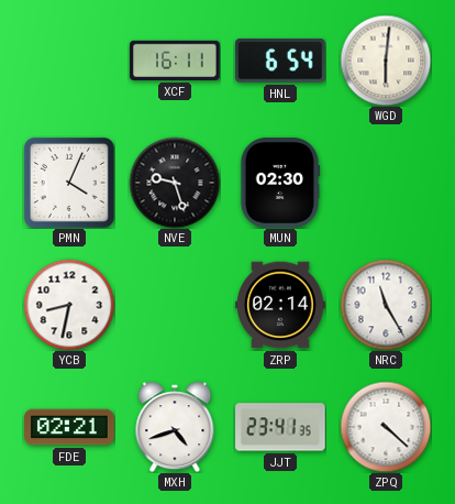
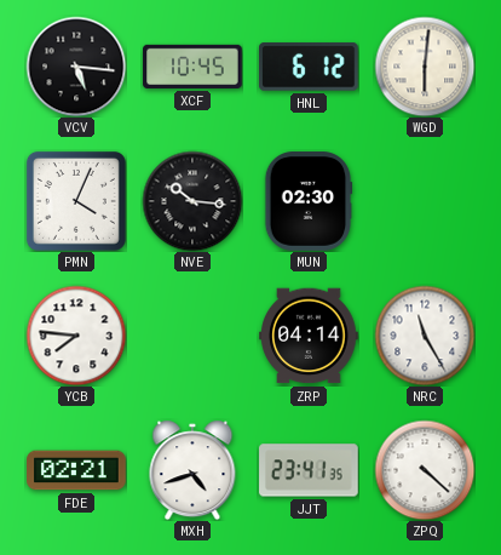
VCV: none -> 5:16 (76, 67)
XCF: 16:11 -> 10:45 (192, 67)
HNL: 6:54 -> 6:12 (310, 67)
NVE: 9:27 -> 10:16 (192, 201)
YCB: 8:32 -> 7:46 (76, 336)
ZRP: 02:14 -> 04:14 (309, 336)
